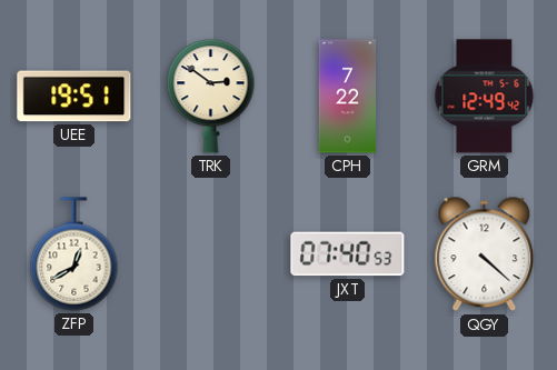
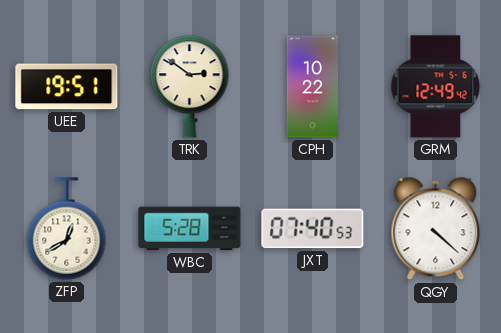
CPH: 7:22 -> 10:22 (313, 87)
WBC: none -> 5:28 (190, 229)
